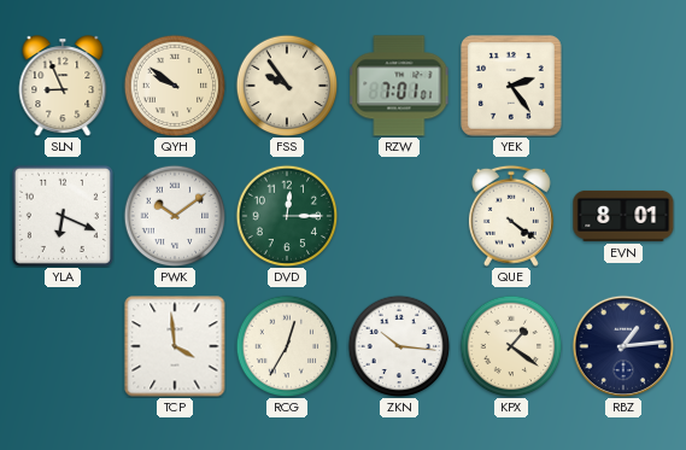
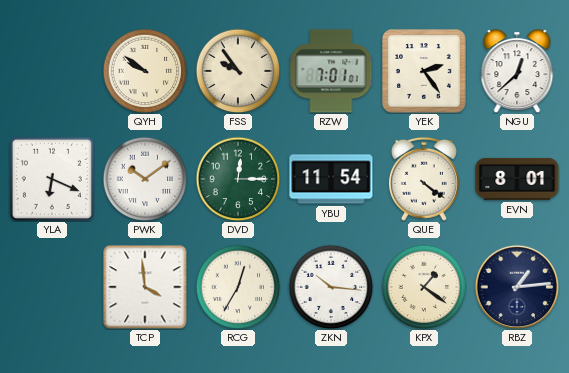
SLN: 8:56 -> none (63, 86)
NGU: none -> 12:38 (517, 71)
YBU: none -> 11:54 (331, 179)
